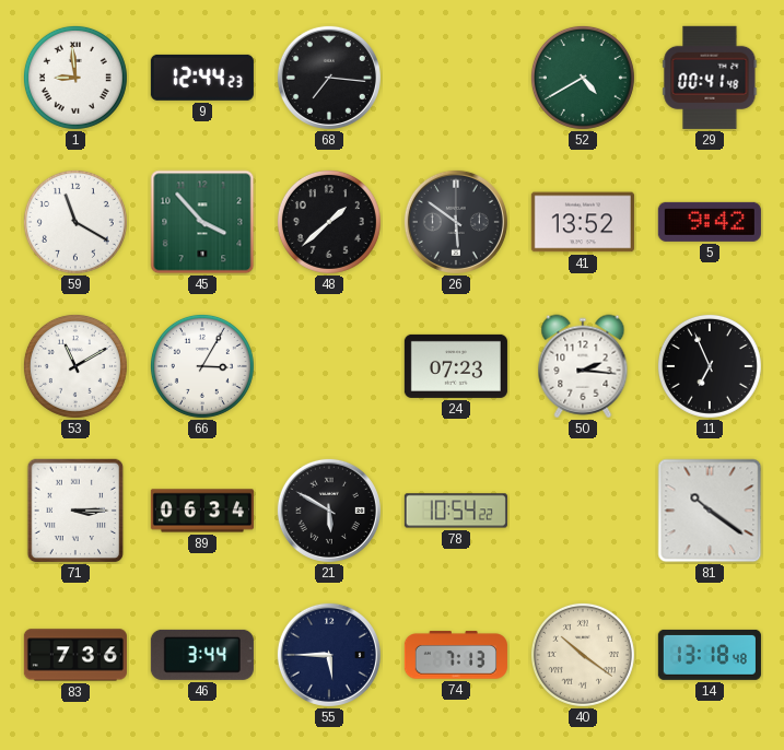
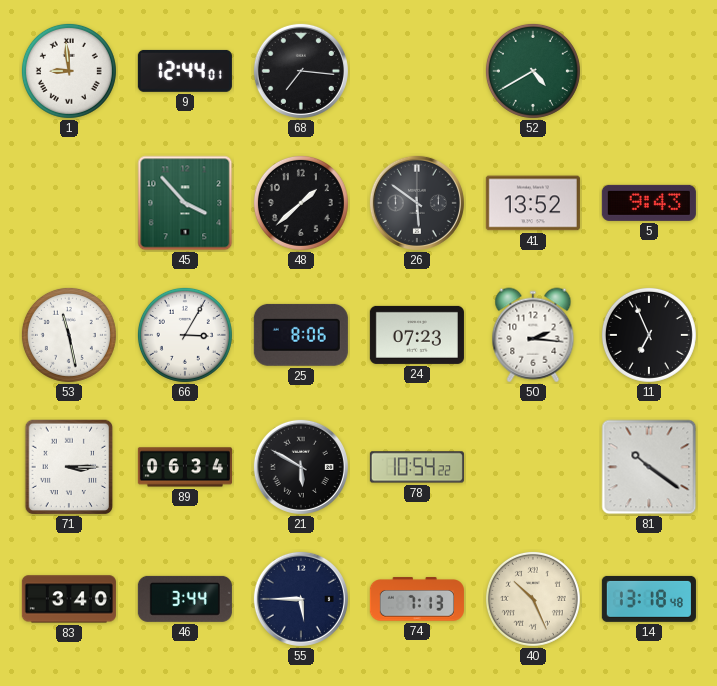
9: 12:44:23 -> 12:44:01 (185, 71)
29: 00:41 -> none (710, 78)
59: 11:20 -> none (75, 222)
5: 9:42 -> 9:43 (649, 203)
53: 11:10 -> 11:28 (69, 335)
25: none -> 8:06 (301, 335)
83: 7:36 -> 3:40 (69, 599)
40: 10:21 -> 10:26 (533, 599)
